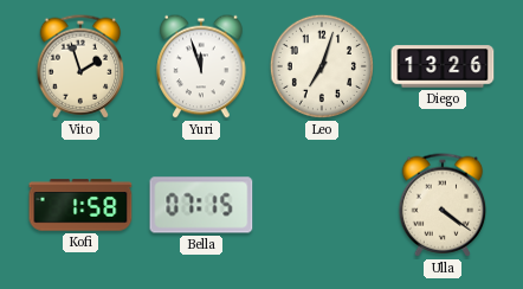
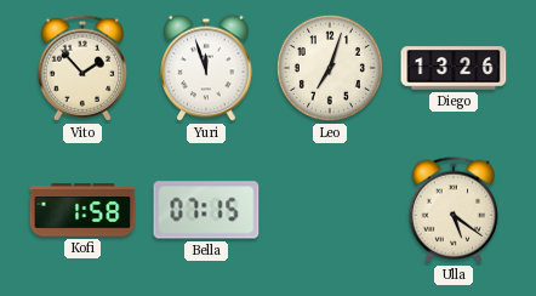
Vito: 1:57 -> 1:53 (82, 68)
Ulla: 4:21 -> 5:21 (454, 210)
